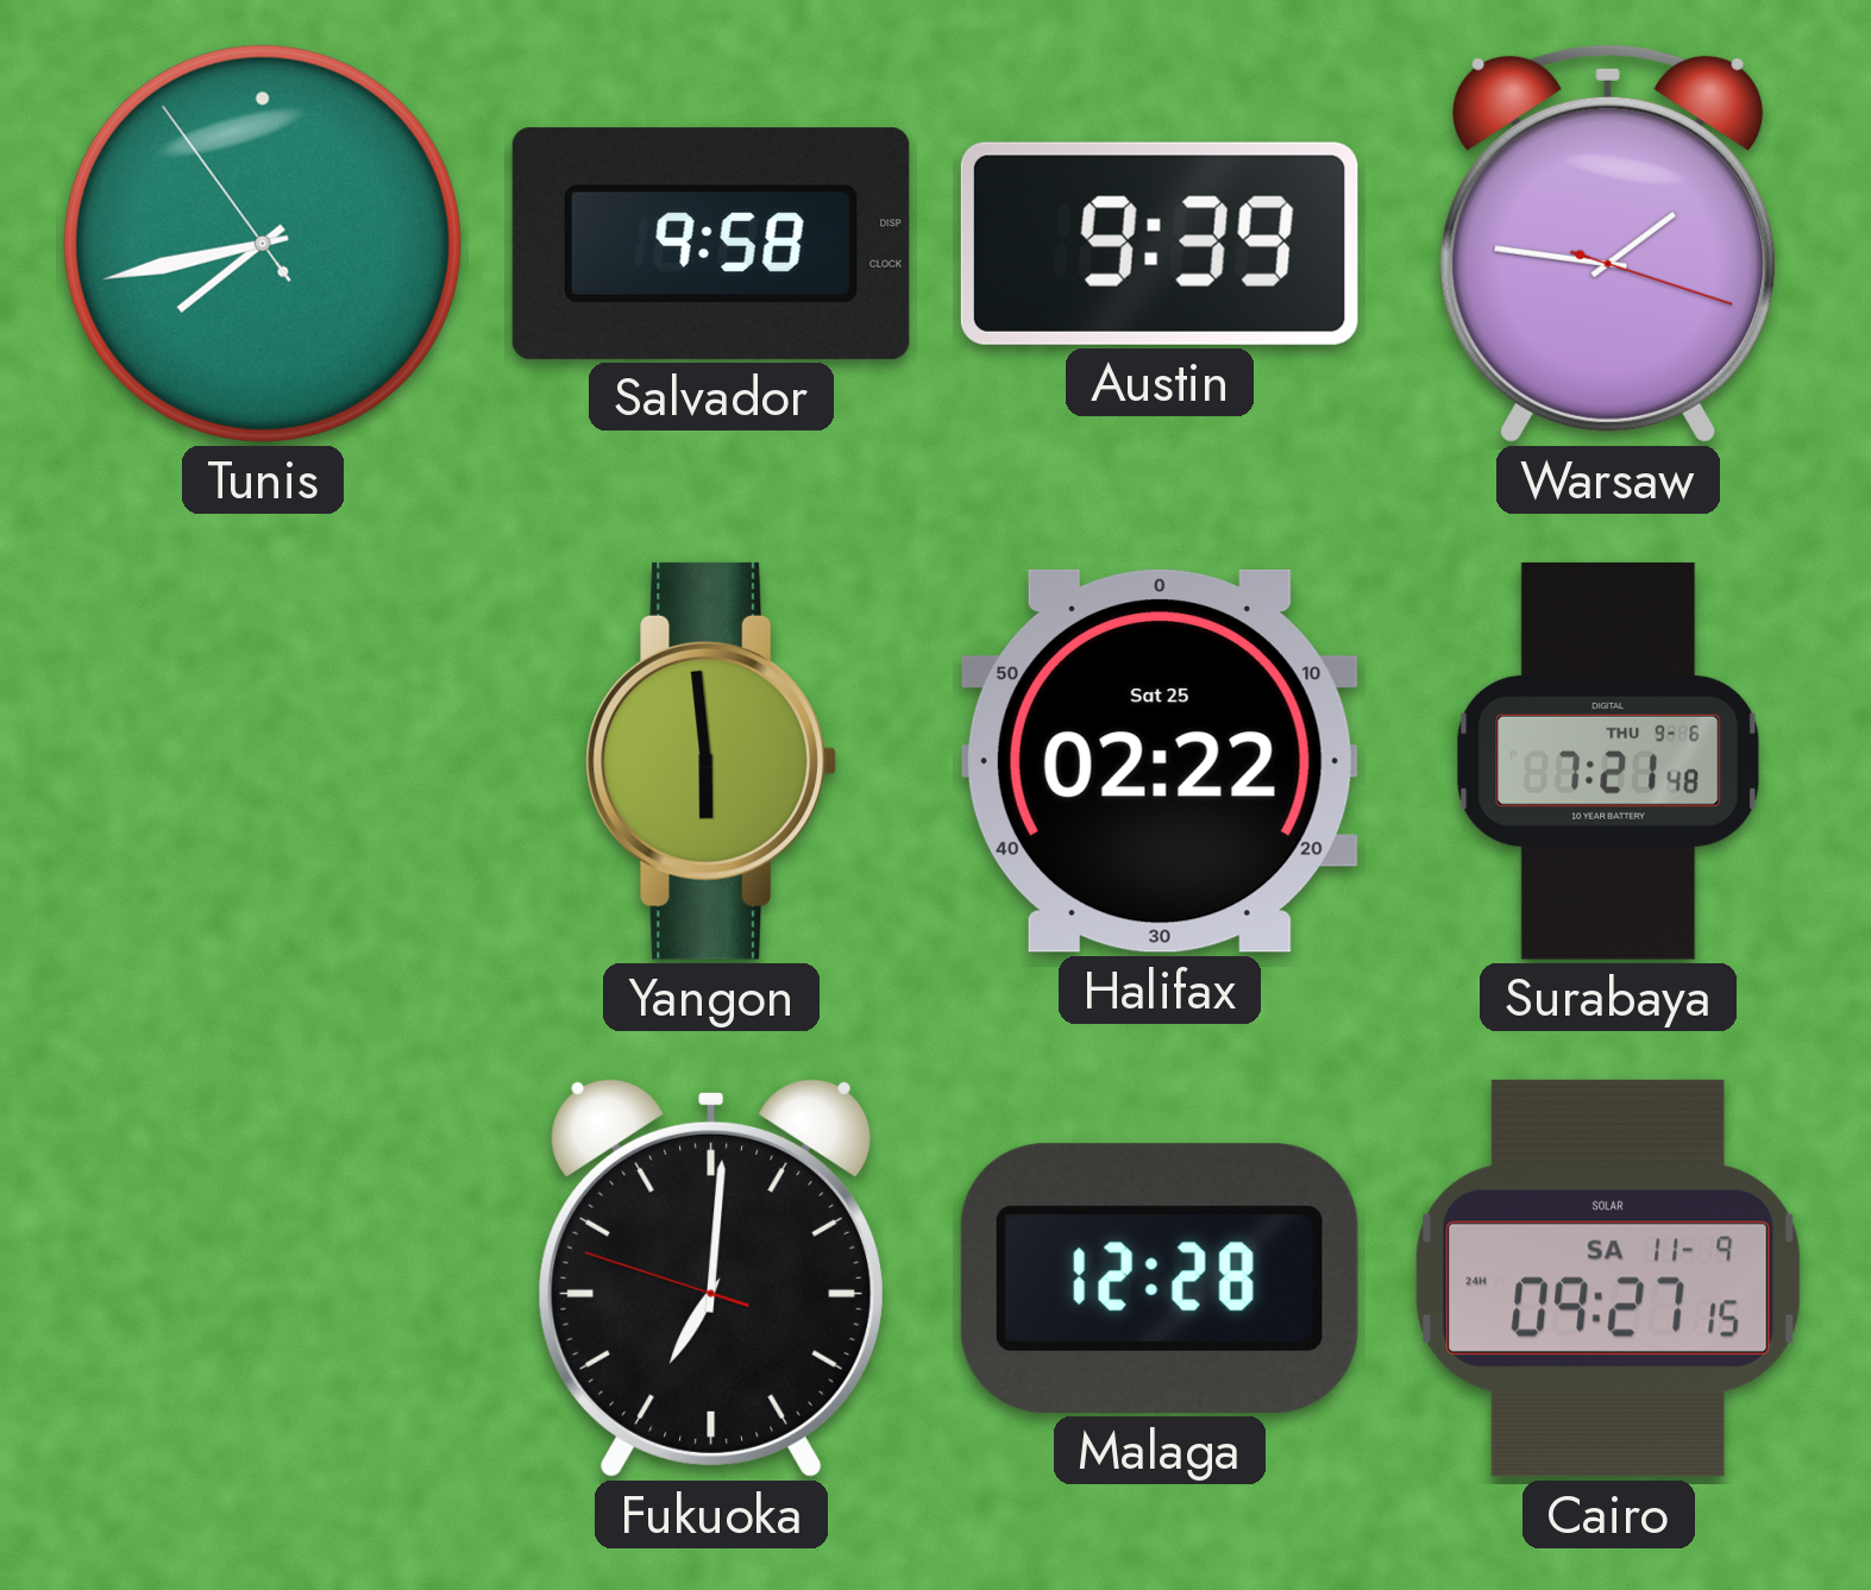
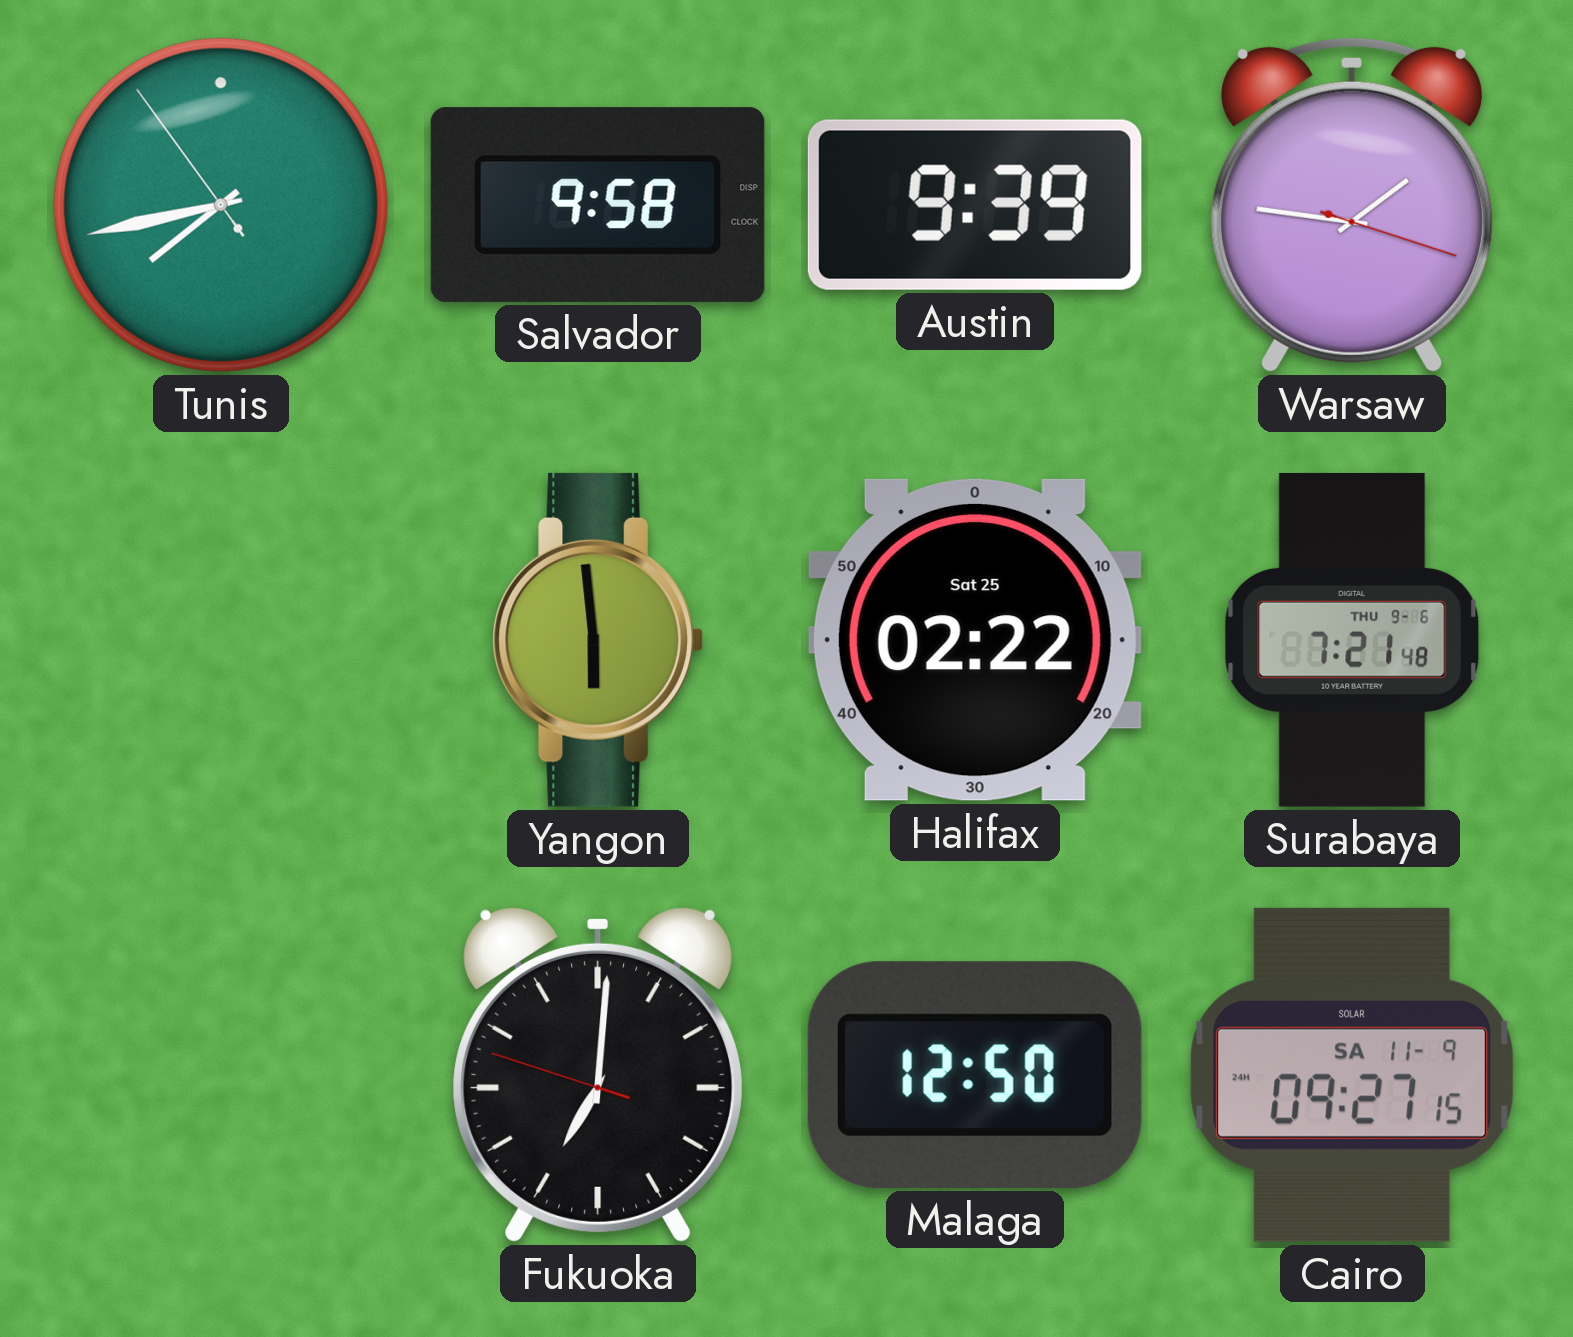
Malaga: 12:28 -> 12:50 (975, 1075)
